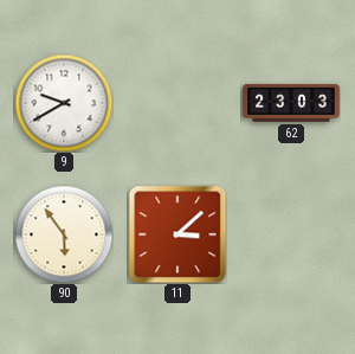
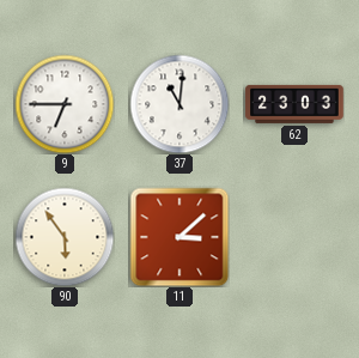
9: 9:40 -> 6:45 (65, 104)
37: none -> 11:01 (180, 104)
